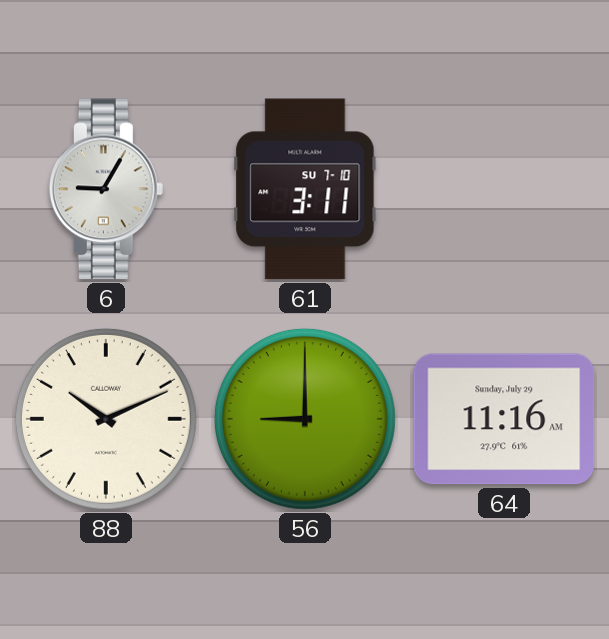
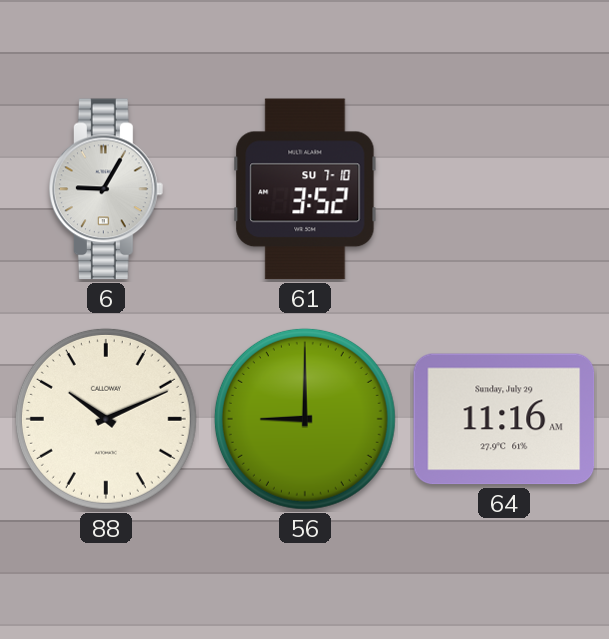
61: 3:11 -> 3:52 (305, 189)
